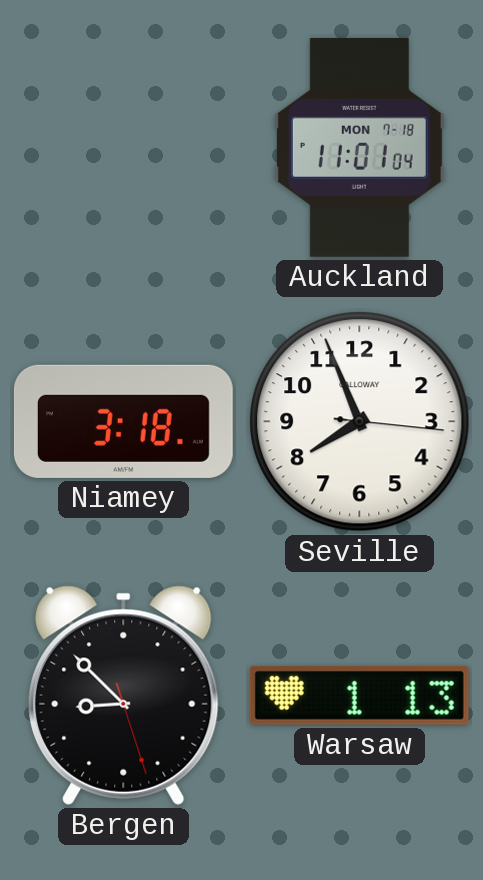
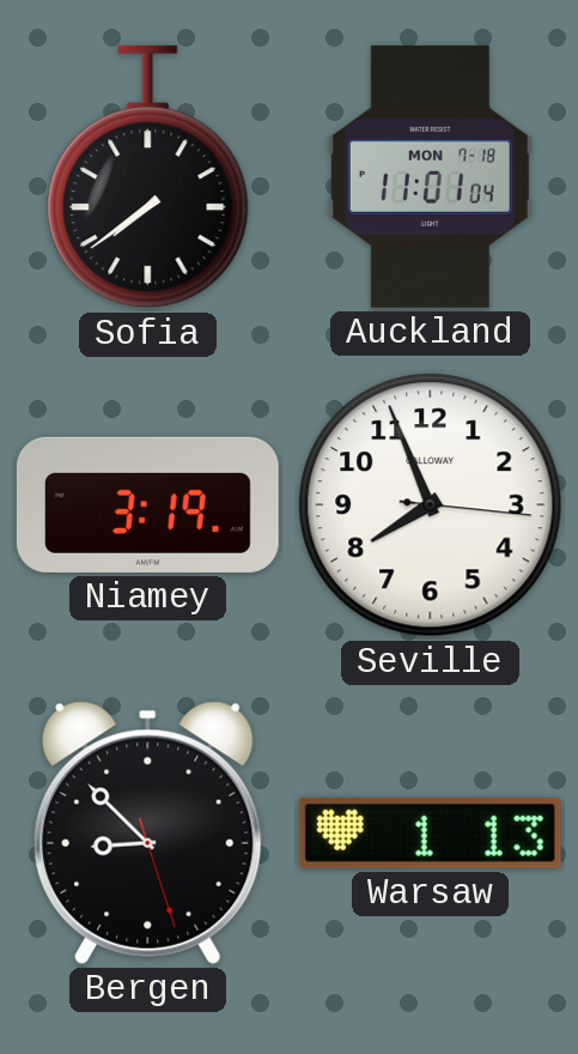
Sofia: none -> 7:39 (148, 177)
Niamey: 3:18 -> 3:19 (147, 504)
